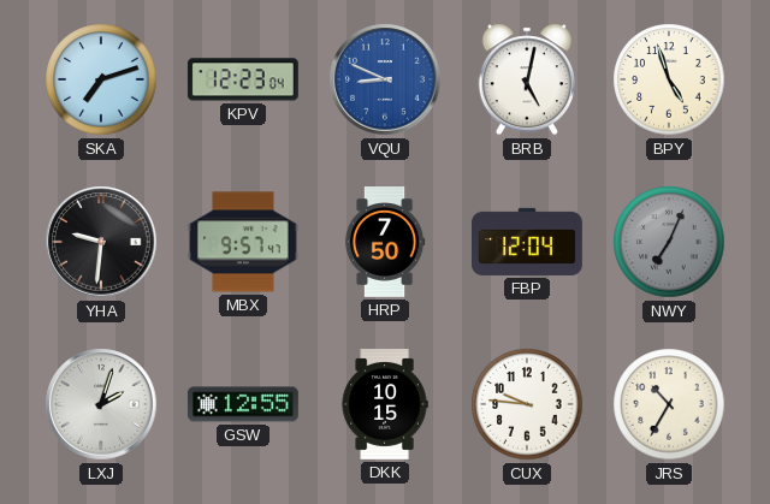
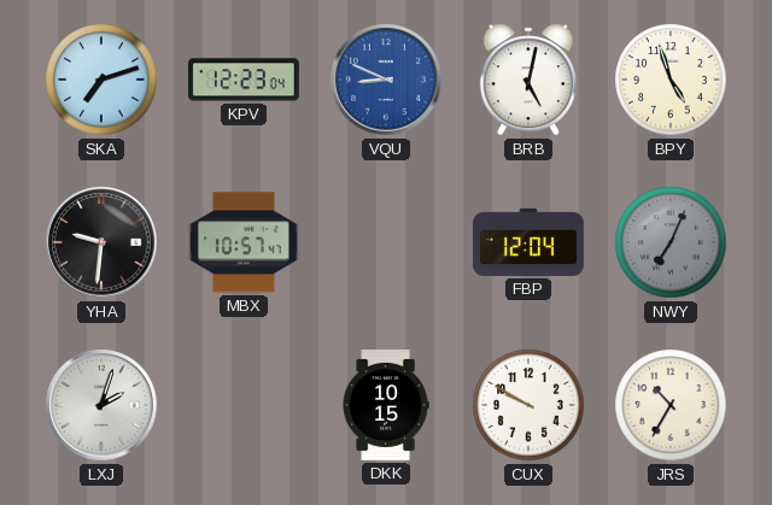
MBX: 9:57 -> 10:57 (244, 242)
HRP: 7:50 -> none (385, 243)
GSW: 12:55 -> none (243, 404)
CUX: 9:46 -> 9:50 (528, 405)
